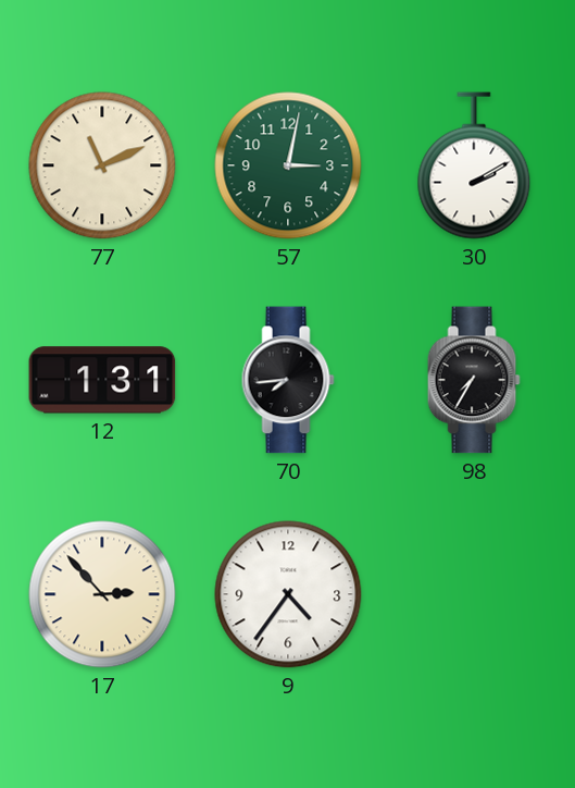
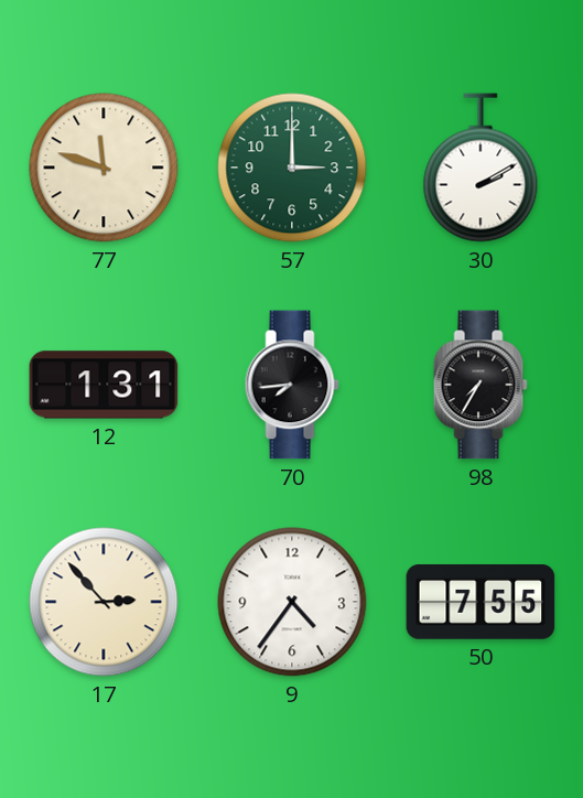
77: 11:11 -> 11:48 (104, 168)
57: 3:02 -> 3:00 (292, 168)
50: none -> 7:55 (481, 603)
